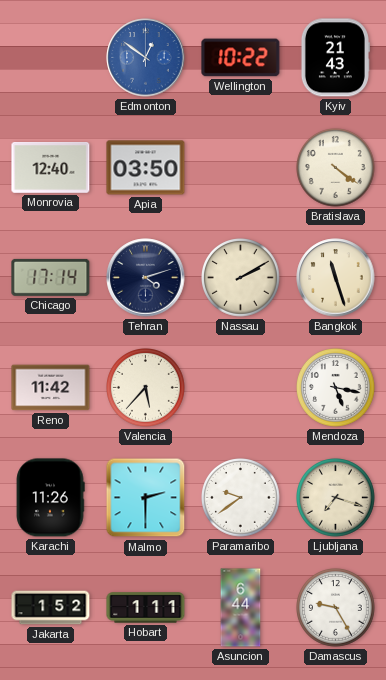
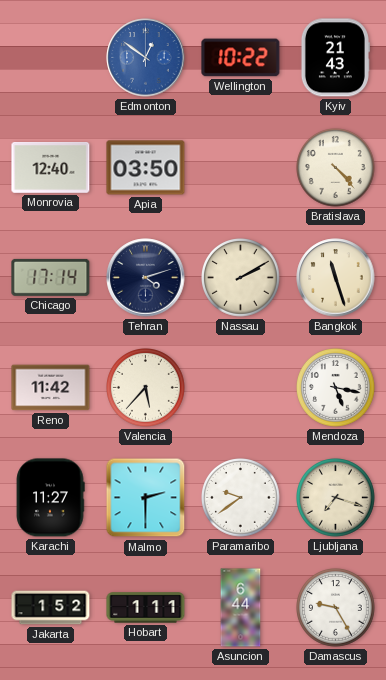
Bratislava: 4:21 -> 4:23 (336, 168)
Karachi: 11:26 -> 11:27 (50, 498)
